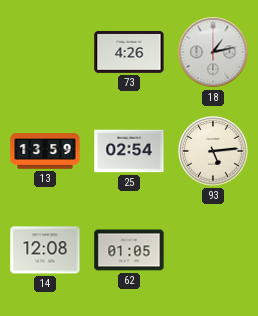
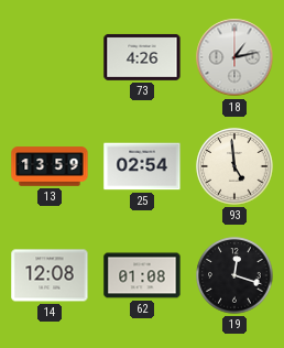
93: 5:14 -> 4:59 (234, 166)
62: 01:05 -> 01:08 (142, 275)
19: none -> 12:18 (234, 275)
